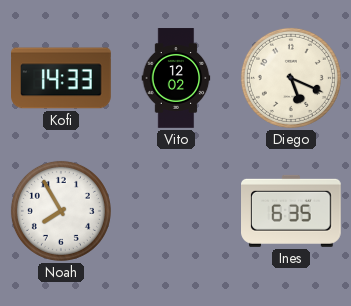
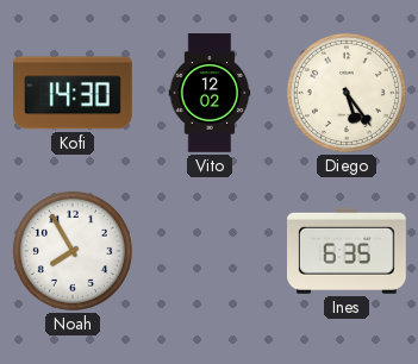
Kofi: 14:33 -> 14:30 (74, 93)
Diego: 5:19 -> 5:24 (347, 93)
